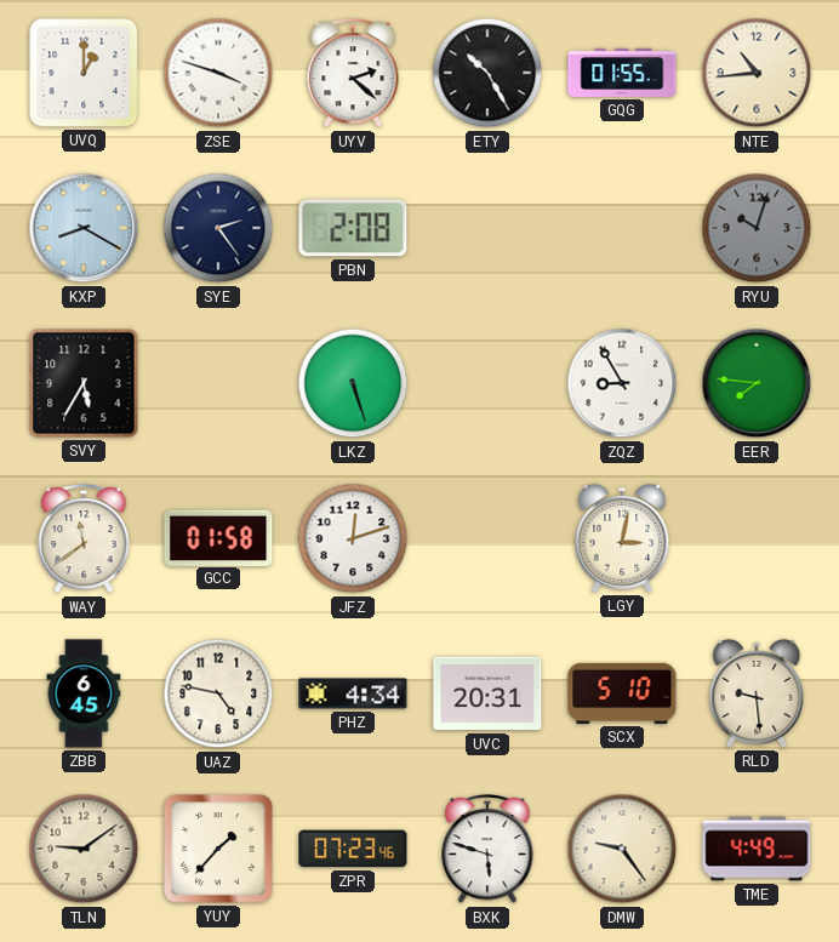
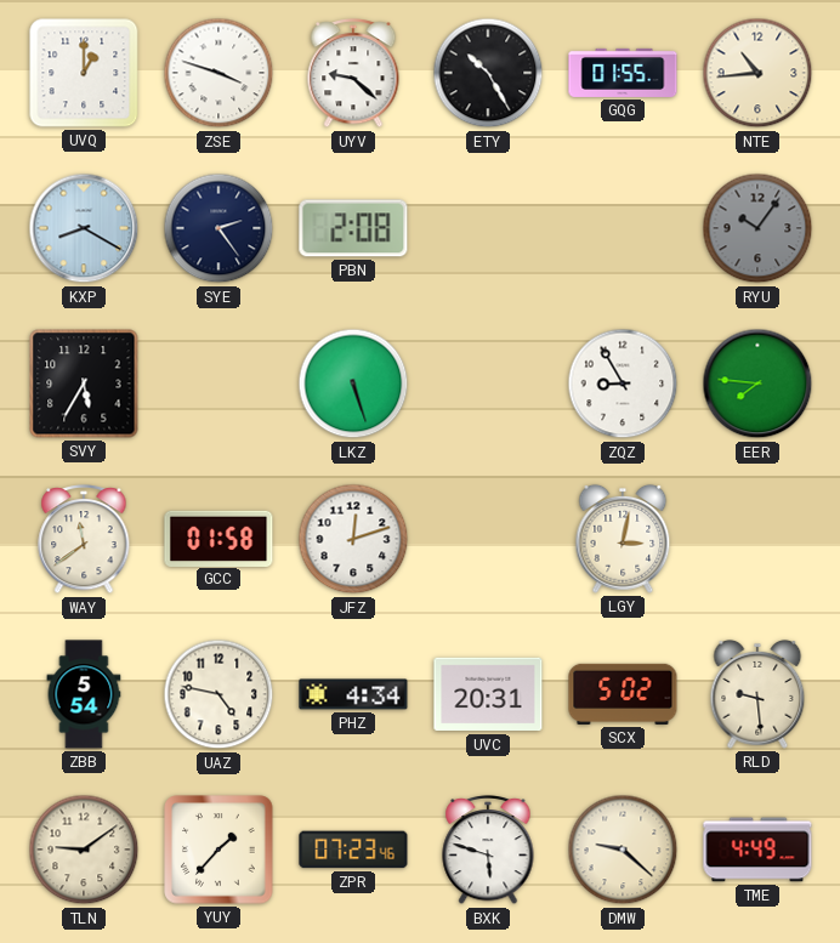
UYV: 2:22 -> 9:22 (353, 74)
RYU: 10:03 -> 10:06 (757, 228)
ZBB: 6:45 -> 5:54 (84, 694)
SCX: 5:10 -> 5:02 (623, 694)
DMW: 9:24 -> 9:22 (623, 850)
